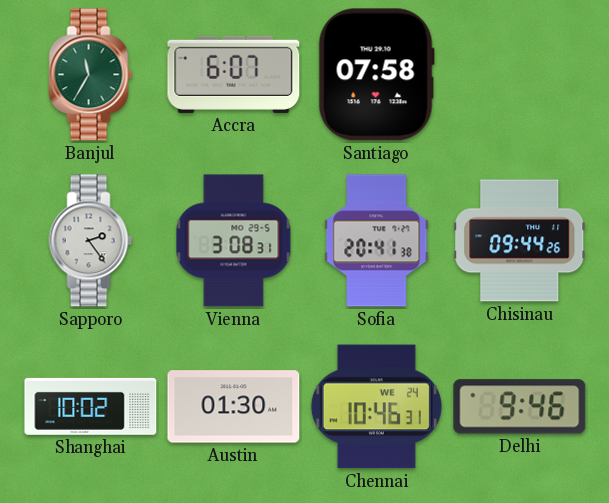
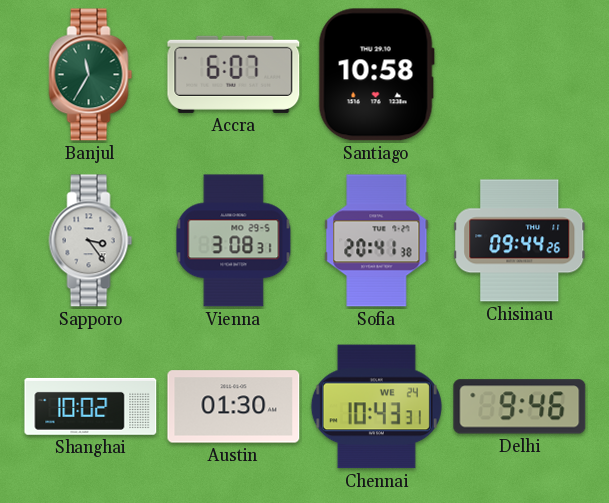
Santiago: 07:58 -> 10:58 (376, 75)
Sapporo: 2:24 -> 3:24 (91, 241)
Chennai: 10:46 -> 10:43 (376, 407)
